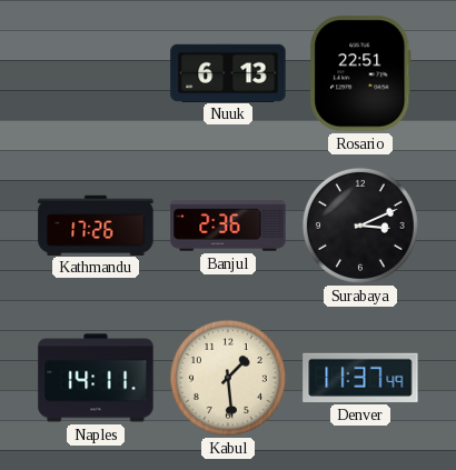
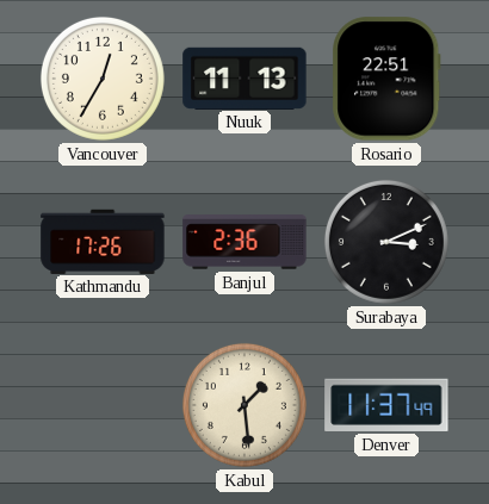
Vancouver: none -> 12:35 (103, 79)
Nuuk: 6:13 -> 11:13 (244, 77)
Naples: 14:11 -> none (96, 378)
